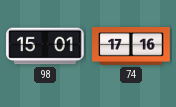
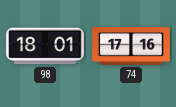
98: 15:01 -> 18:01 (45, 46)
